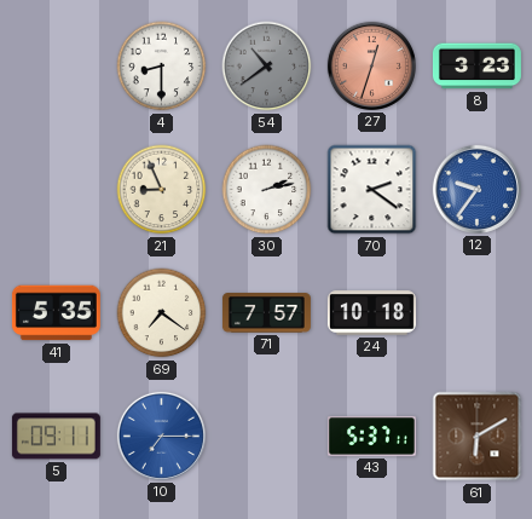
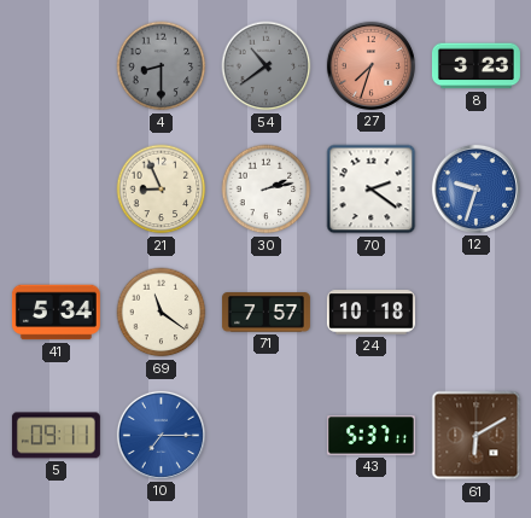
4 dial: white -> grey (162, 66)
27: 12:33 -> 7:33 (370, 65)
12: 9:36 -> 9:33 (475, 188)
41: 5:35 -> 5:34 (56, 313)
69: 7:21 -> 11:21 (162, 313)
